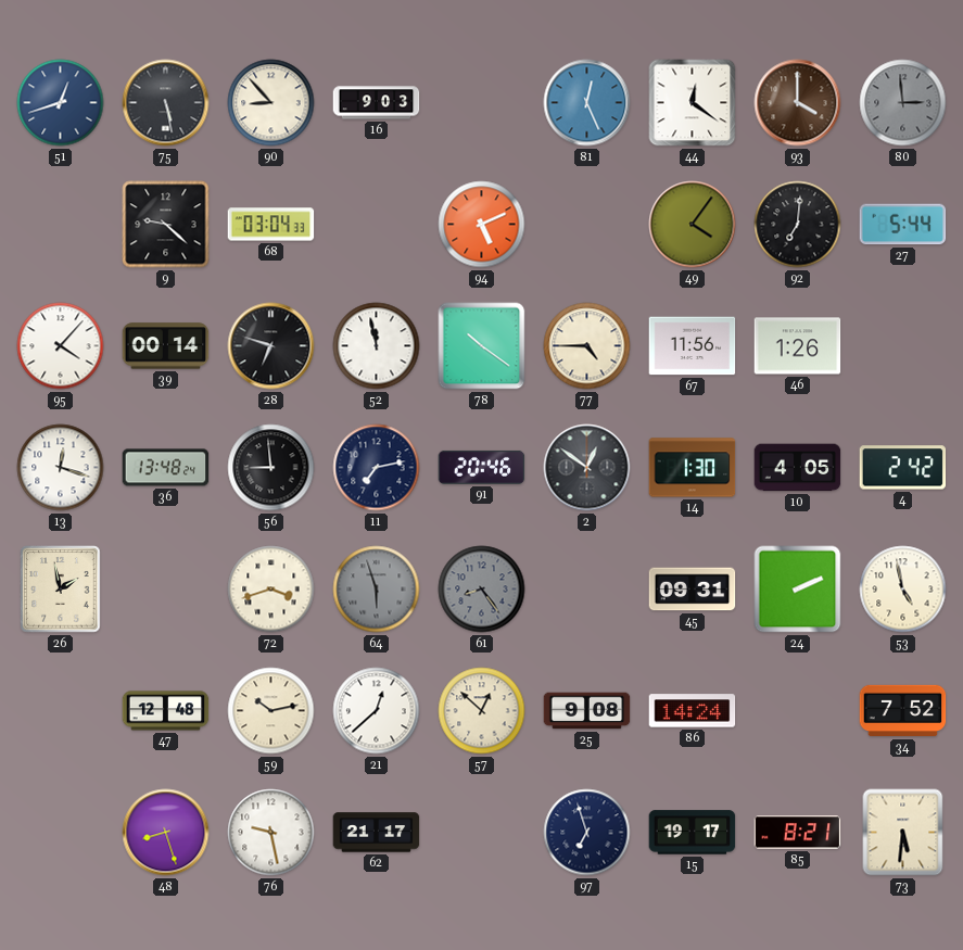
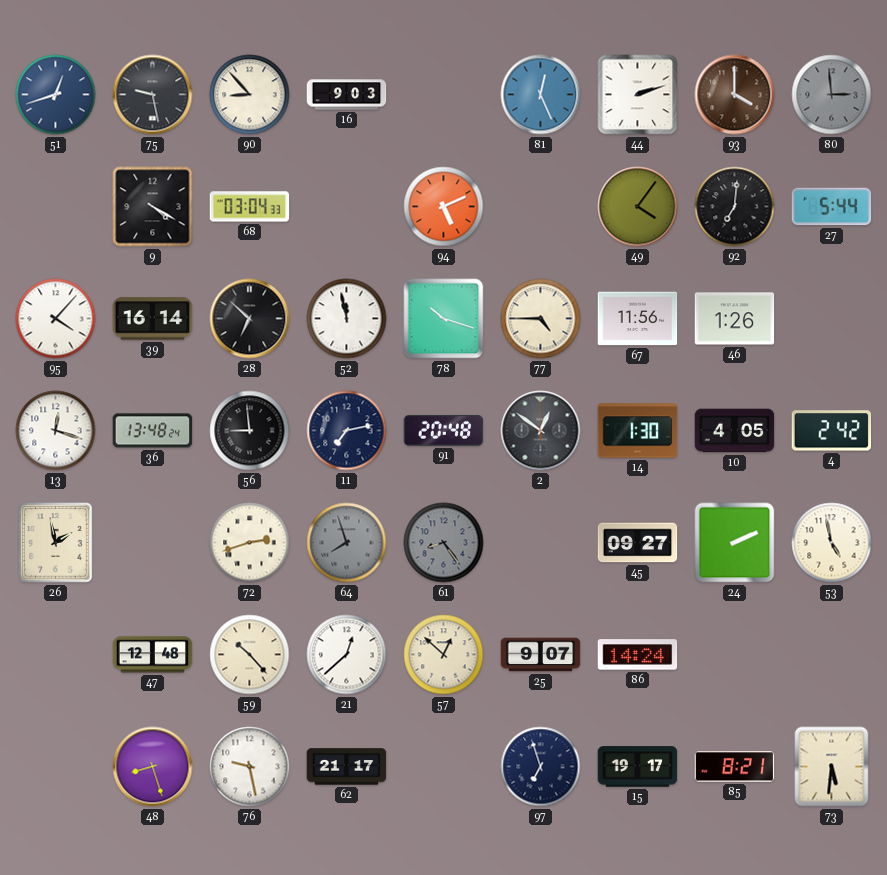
75: 5:28 -> 9:28 (153, 95)
44: 12:21 -> 2:12 (638, 95)
9: 9:22 -> 4:20 (153, 207)
39: 00:14 -> 16:14 (153, 319)
28: 6:48 -> 6:52 (250, 319)
78: 10:21 -> 10:18 (444, 319)
91: 20:46 -> 20:48 (444, 430)
72: 3:42 -> 2:42 (250, 543)
64: 5:57 -> 7:57 (347, 543)
45: 09:31 -> 09:27 (638, 543)
59: 10:13 -> 10:23 (250, 655)
25: 9:08 -> 9:07 (541, 655)
34: 7:52 -> none (903, 711)
